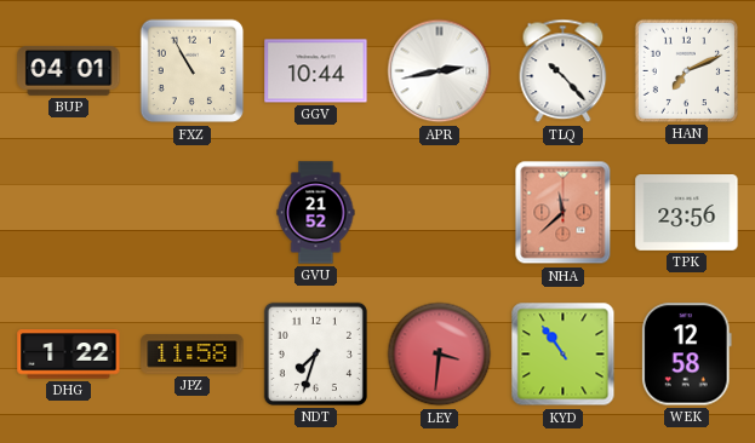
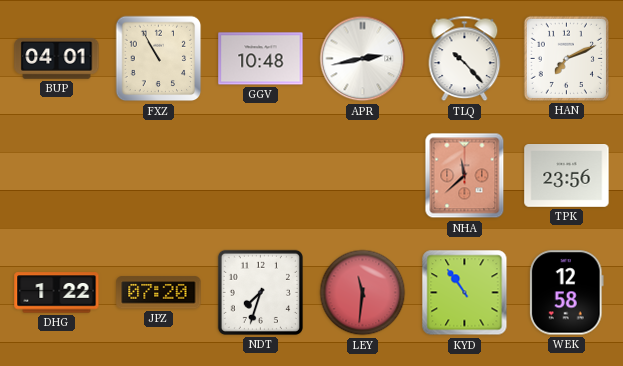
GGV: 10:44 -> 10:48 (261, 59)
GVU: 21:52 -> none (316, 213)
JPZ: 11:58 -> 07:20 (159, 293)
LEY: 3:31 -> 11:31 (363, 293)
